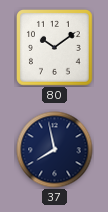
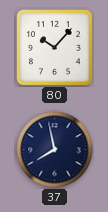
80: 10:09 -> 10:07 (55, 48)
